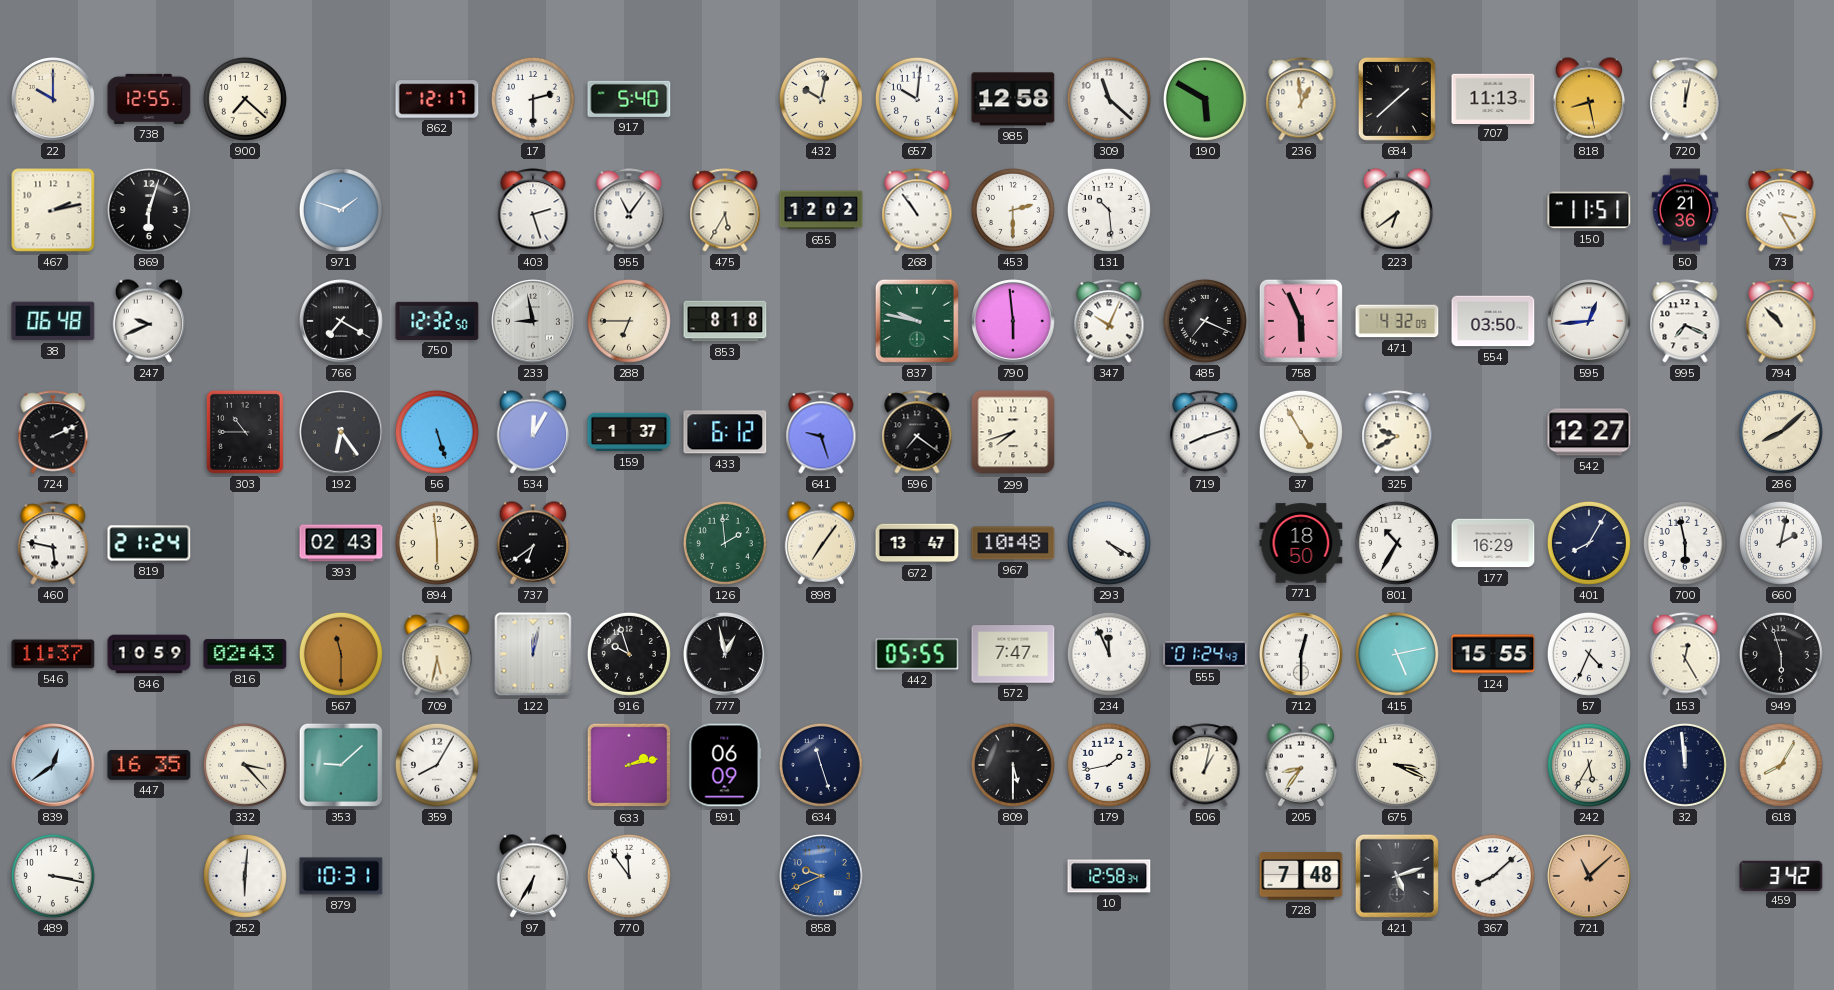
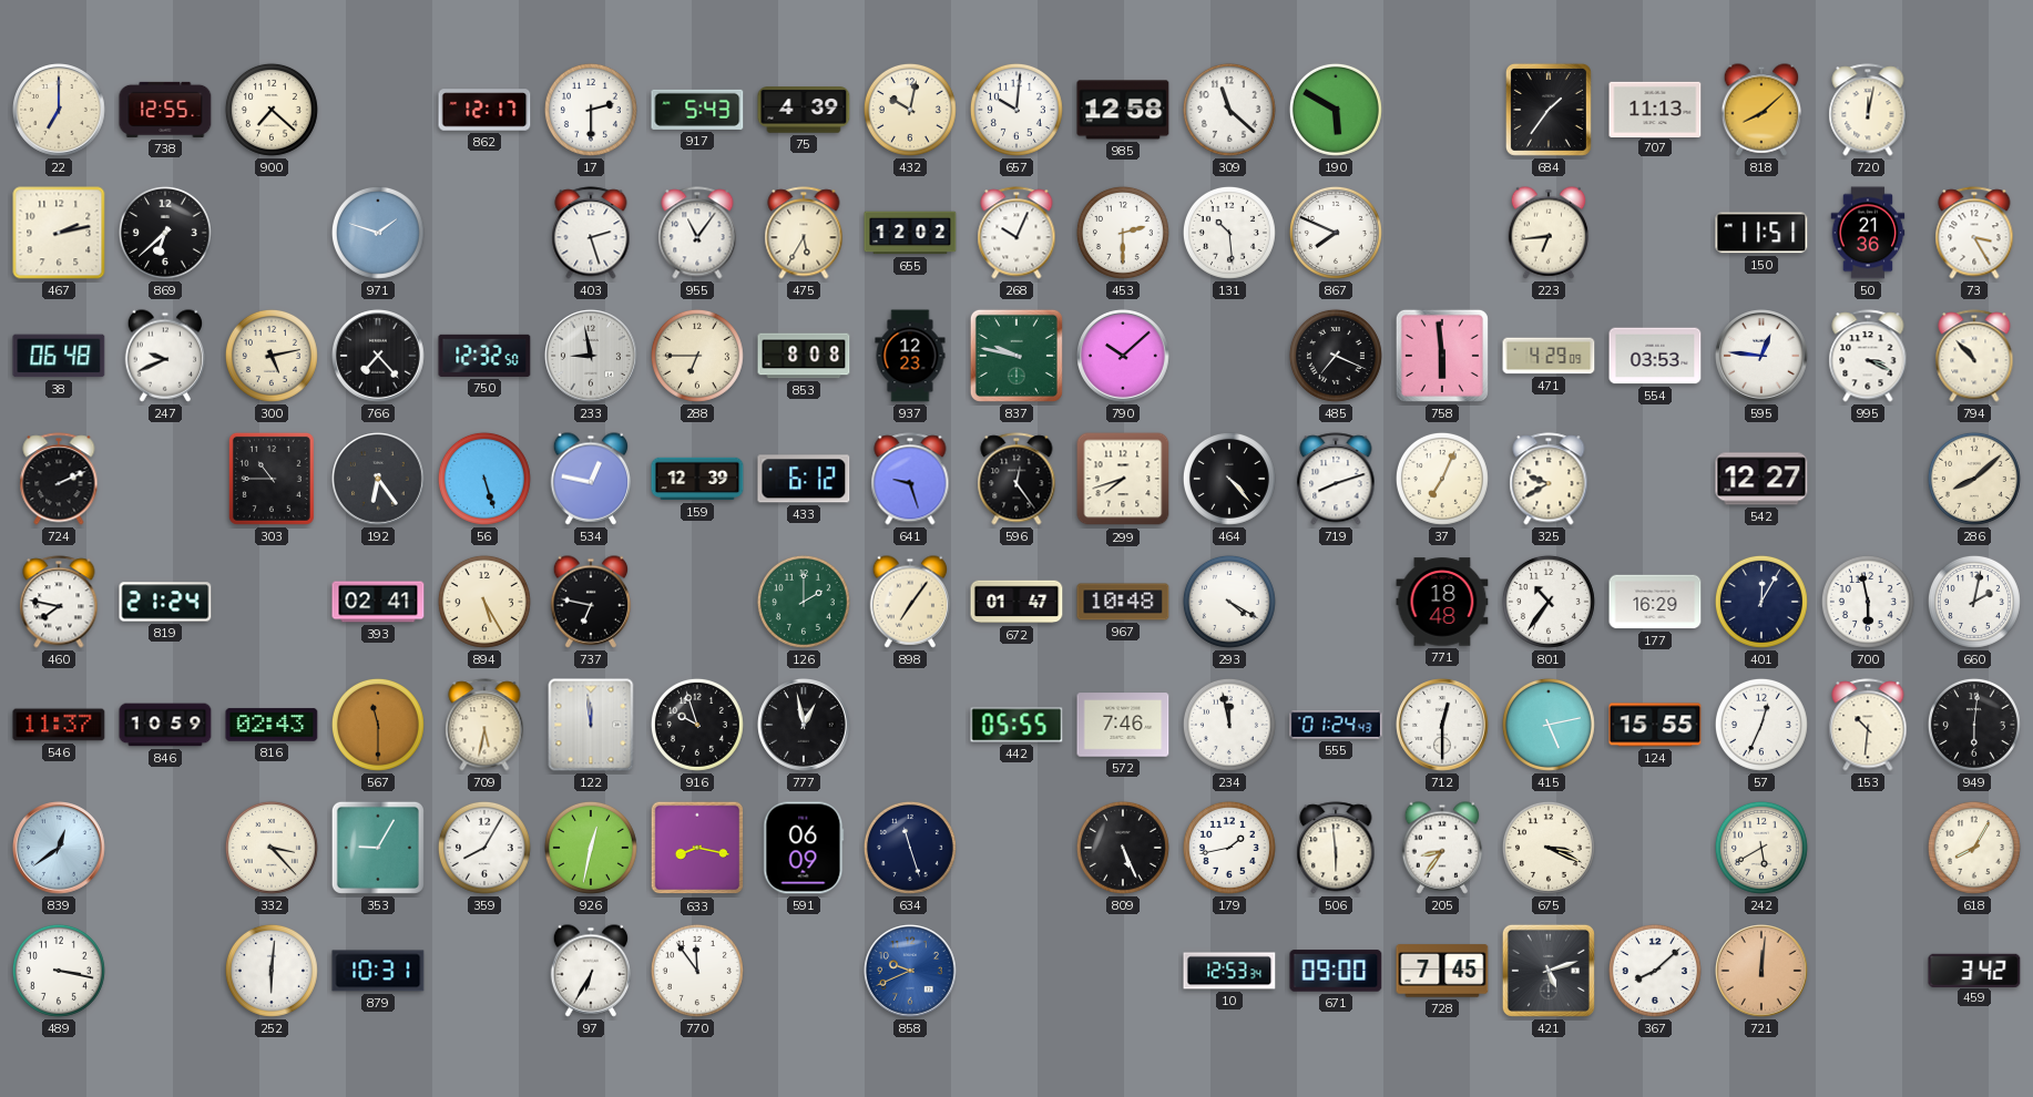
22: 10:00 -> 7:00 (60, 111)
917: 5:40 -> 5:43 (697, 110)
75: none -> 4:39 (804, 110)
236: 12:59 -> none (1301, 99)
684: 1:38 -> 1:36 (1549, 110)
818: 8:28 -> 8:08 (1761, 110)
869: 6:03 -> 6:38 (165, 233)
268: 10:54 -> 10:04 (1016, 233)
867: none -> 7:49 (1336, 233)
223: 6:39 -> 6:44 (1549, 233)
300: none -> 5:13 (272, 356)
766: 7:20 -> 7:23 (379, 357)
853: 8:18 -> 8:08 (804, 356)
937: none -> 12:23 (910, 356)
790: 5:59 -> 10:08 (1124, 357)
347: 10:04 -> none (1109, 321)
758: 5:56 -> 5:59 (1442, 356)
471: 4:32 -> 4:29 (1549, 356)
554: 03:50 -> 03:53 (1655, 356)
595: 12:44 -> 12:46 (1763, 357)
995: 7:19 -> 3:19 (1868, 356)
534: 12:05 -> 12:47 (591, 479)
159: 1:37 -> 12:39 (697, 479)
596: 7:21 -> 12:24 (1016, 479)
464: none -> 4:23 (1229, 479)
37: 4:55 -> 7:04 (1442, 479)
460: 5:47 -> 7:47 (59, 602)
393: 02:43 -> 02:41 (378, 602)
894: 5:59 -> 5:25 (484, 602)
737: 6:39 -> 6:47 (591, 602)
126: 1:59 -> 2:00 (804, 602)
672: 13:47 -> 01:47 (1016, 602)
771: 18:50 -> 18:48 (1442, 602)
801: 10:35 -> 10:36 (1549, 602)
401: 8:05 -> 12:05 (1761, 602)
122: 12:02 -> 11:59 (591, 725)
572: 7:47 -> 7:46 (1123, 725)
234: 11:56 -> 11:58 (1229, 725)
57: 4:34 -> 12:34 (1761, 725)
153: 12:25 -> 10:31 (1868, 725)
949: 5:57 -> 6:01 (1974, 725)
447: 16:35 -> none (149, 765)
353: 9:08 -> 9:05 (378, 848)
926: none -> 12:32 (591, 848)
633: 2:13 -> 8:17 (697, 848)
809: 5:30 -> 5:26 (1123, 848)
506: 1:02 -> 5:59 (1336, 848)
242: 5:35 -> 5:40 (1761, 848)
32: 11:59 -> none (1685, 765)
10: 12:58 -> 12:53 (1229, 971)
671: none -> 09:00 (1336, 971)
728: 7:48 -> 7:45 (1442, 971)
721: 11:08 -> 12:01 (1763, 972)
